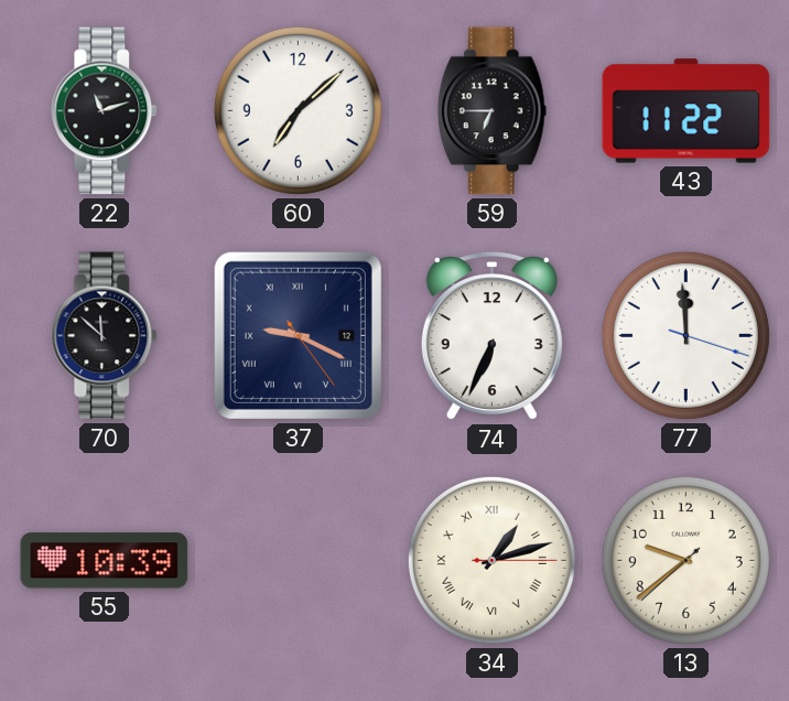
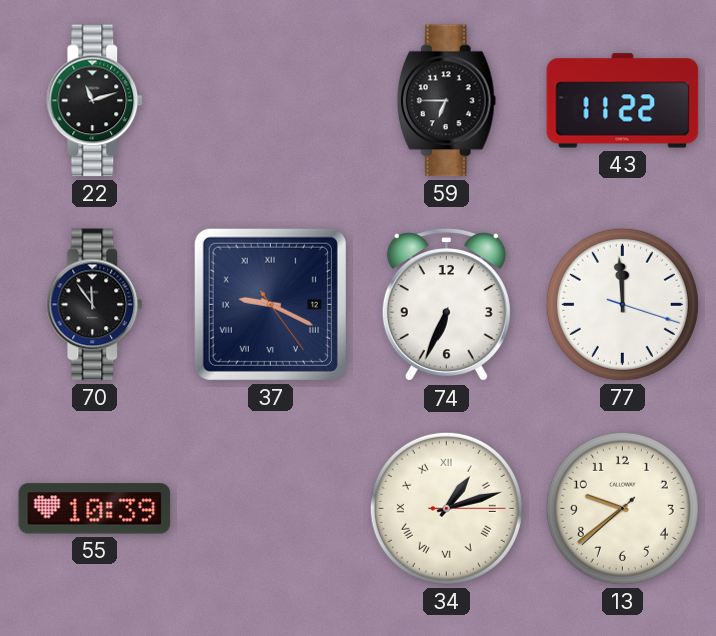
60: 7:08 -> none (298, 110)
70: 11:52 -> 11:54 (95, 305)
